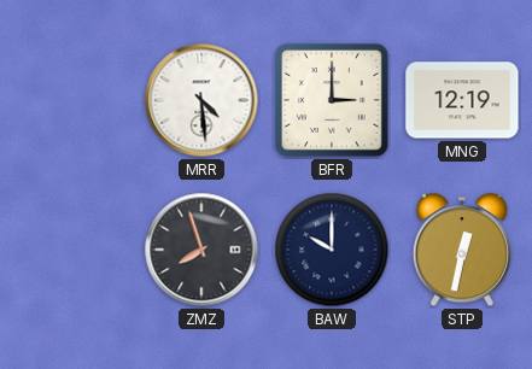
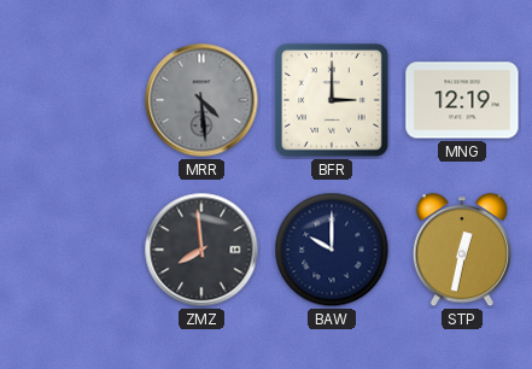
MRR dial: white -> grey (201, 100)
ZMZ: 7:57 -> 7:59 (201, 250)
